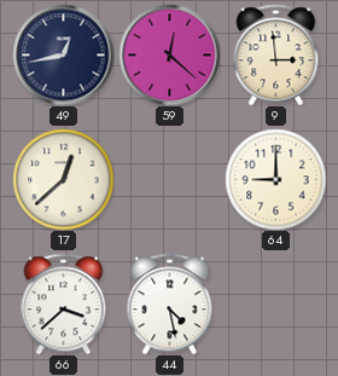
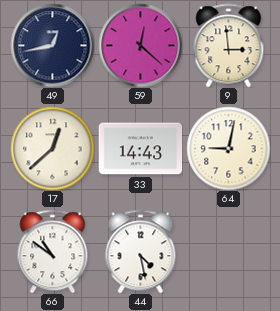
33: none -> 14:43 (140, 149)
64: 9:00 -> 9:02 (228, 148)
66: 3:38 -> 10:51 (53, 251)
